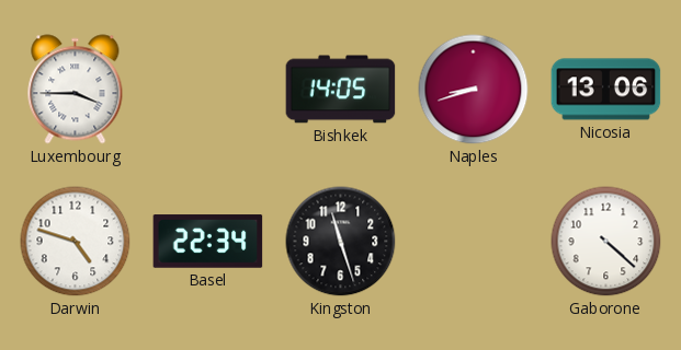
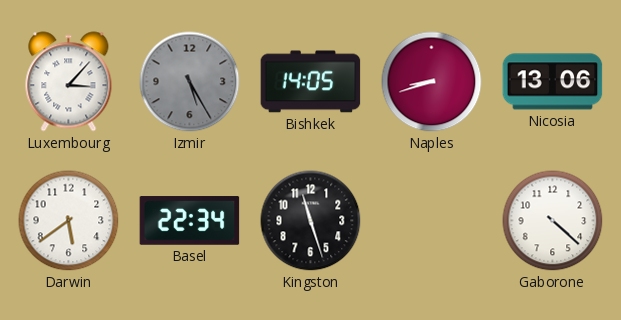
Luxembourg: 3:45 -> 3:07 (69, 82)
Izmir: none -> 5:25 (190, 82)
Darwin: 4:48 -> 5:39 (69, 221)
